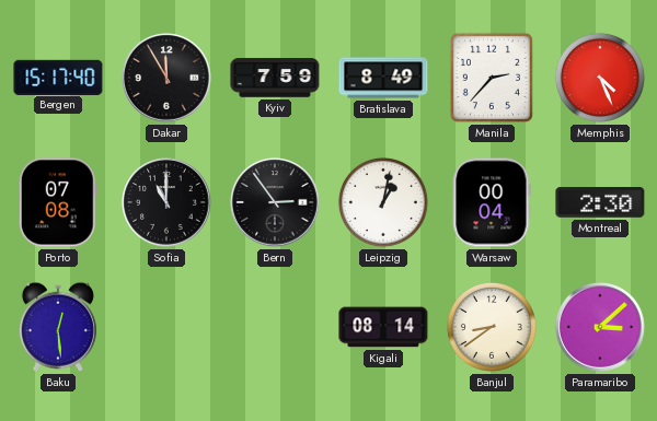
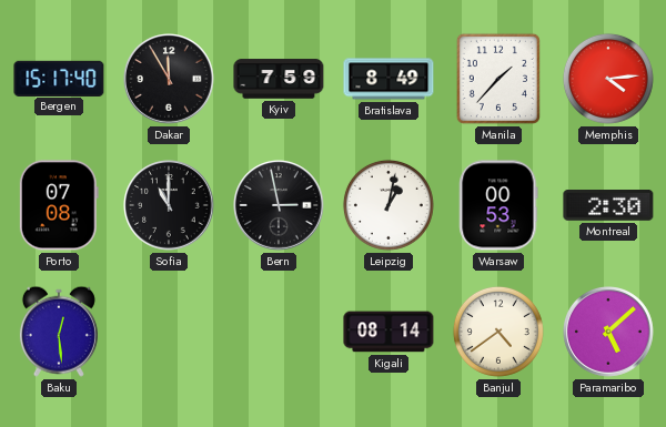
Manila: 2:37 -> 1:37 (498, 79)
Memphis: 4:26 -> 4:14 (608, 79)
Bern: 2:54 -> 2:58 (280, 206)
Warsaw: 00:04 -> 00:53 (498, 205)
Banjul: 8:39 -> 4:39 (498, 332)
Paramaribo: 3:08 -> 5:08 (609, 333)
